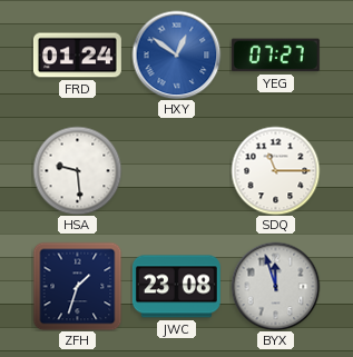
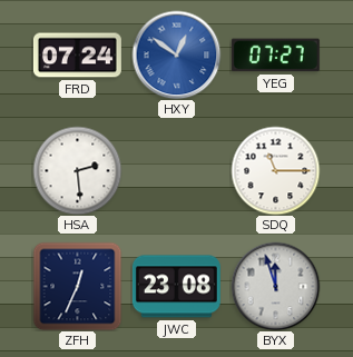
FRD: 01:24 -> 07:24 (77, 56)
HSA: 9:29 -> 2:29 (77, 170)
ZFH: 1:33 -> 12:34 (77, 286)
